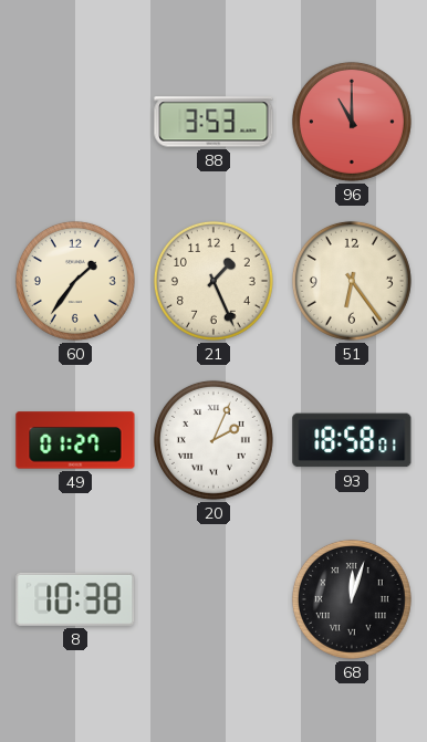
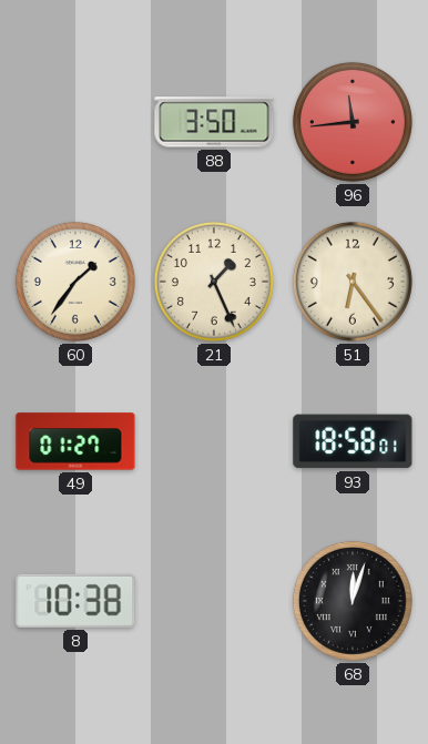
88: 3:53 -> 3:50 (214, 122)
96: 11:00 -> 11:44 (353, 122)
20: 2:04 -> none (213, 440)
